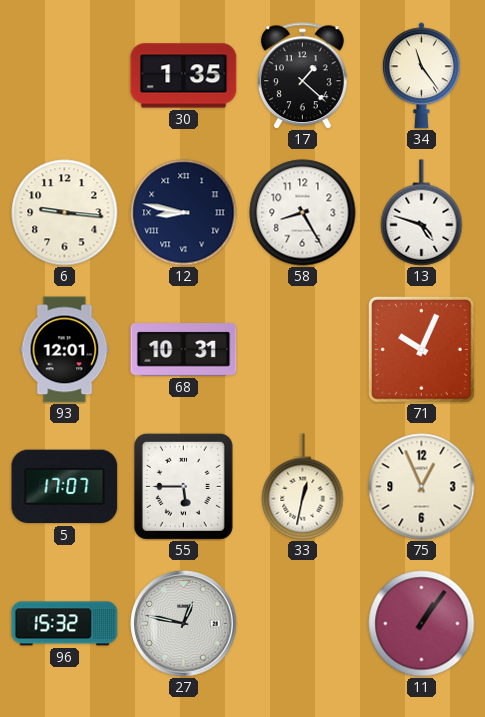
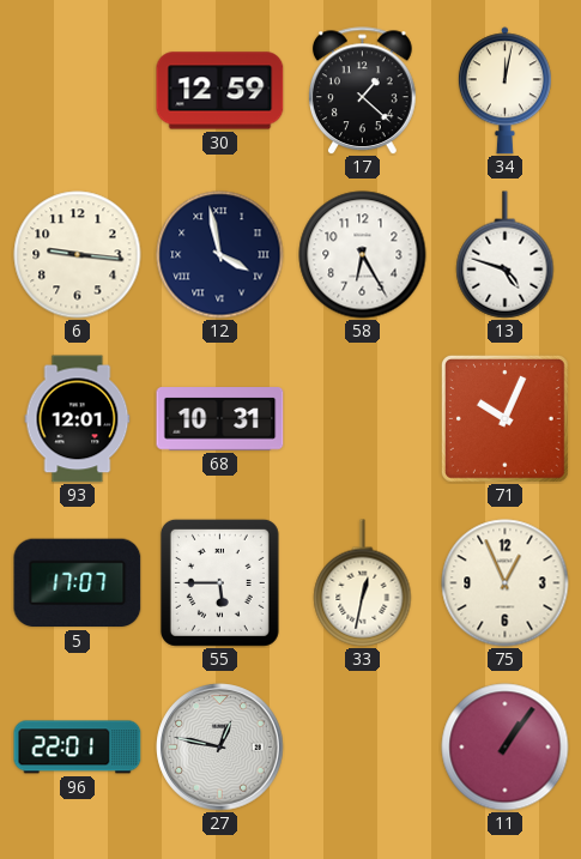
30: 1:35 -> 12:59 (220, 91)
34: 11:24 -> 12:02 (504, 91)
12: 8:47 -> 3:58 (220, 255)
58: 8:25 -> 6:25 (363, 255)
96: 15:32 -> 22:01 (78, 748)
